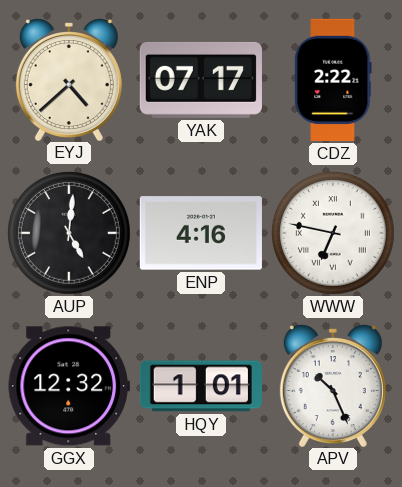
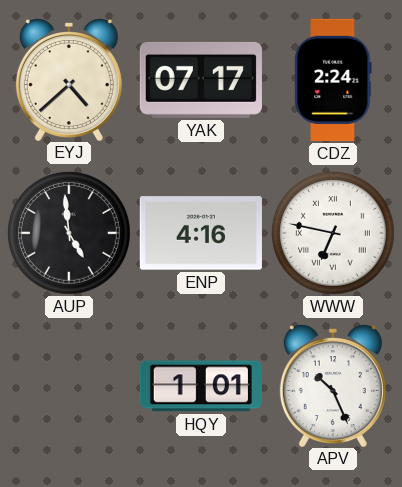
CDZ: 2:22 -> 2:24 (333, 80)
AUP: 5:01 -> 4:59 (69, 233)
GGX: 12:32 -> none (69, 386)
